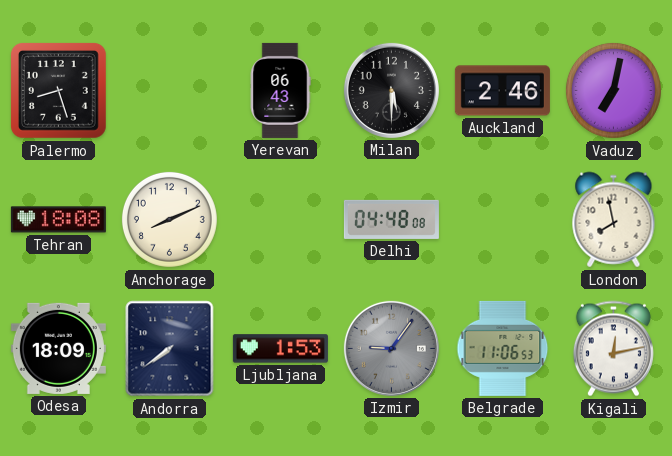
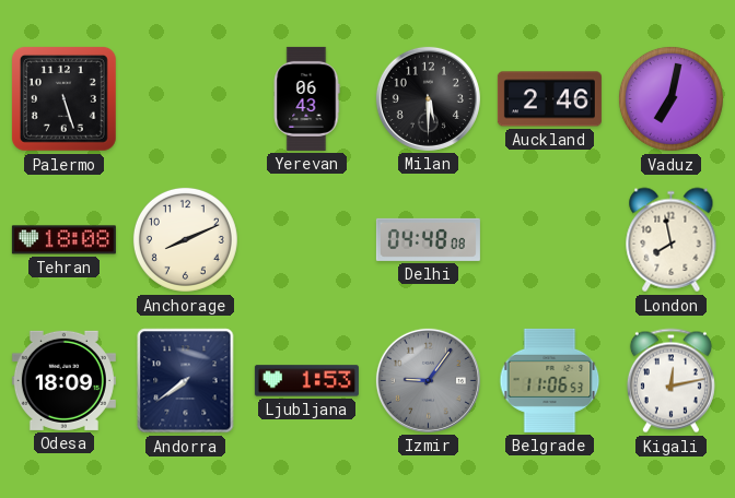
Palermo: 8:27 -> 5:27 (65, 99)
